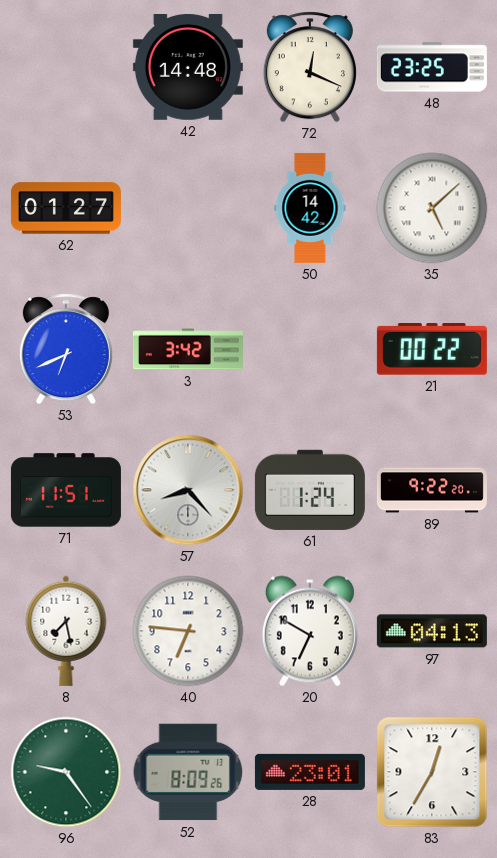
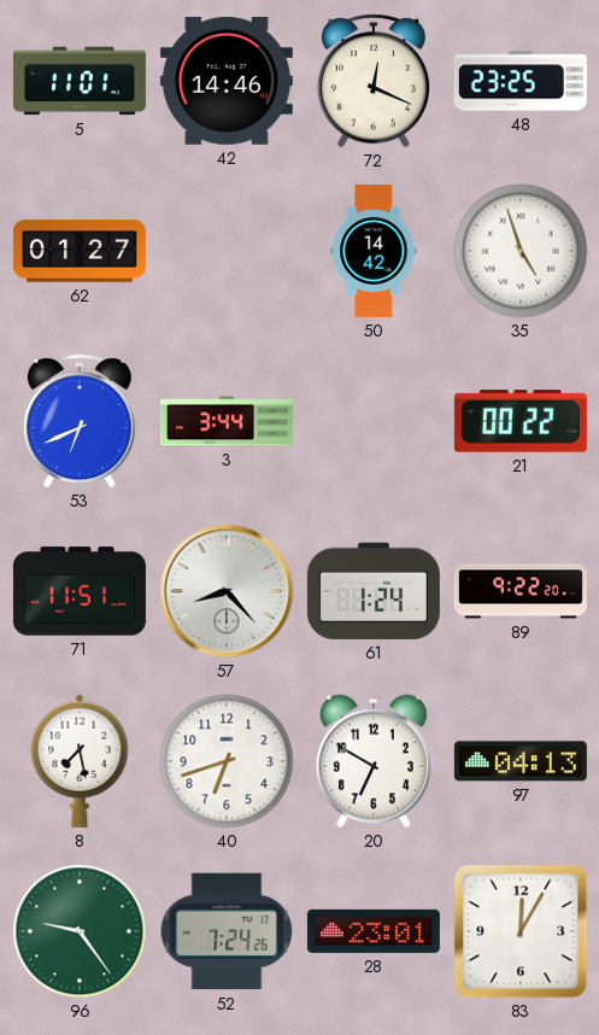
5: none -> 11:01 (80, 81)
42: 14:48 -> 14:46 (227, 81)
35: 5:08 -> 4:57 (521, 251)
3: 3:42 -> 3:44 (227, 421)
40: 6:46 -> 6:42 (227, 761)
52: 8:09 -> 7:24 (227, 931)
83: 12:35 -> 12:05 (521, 931)
